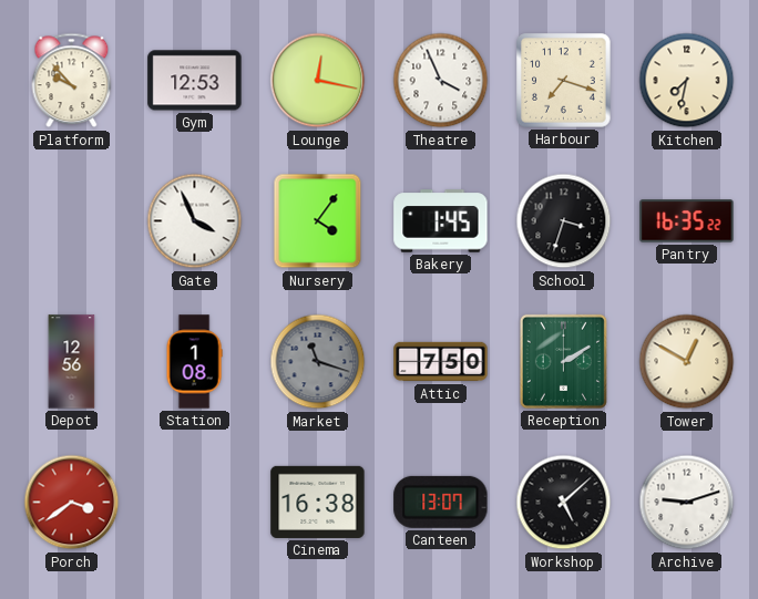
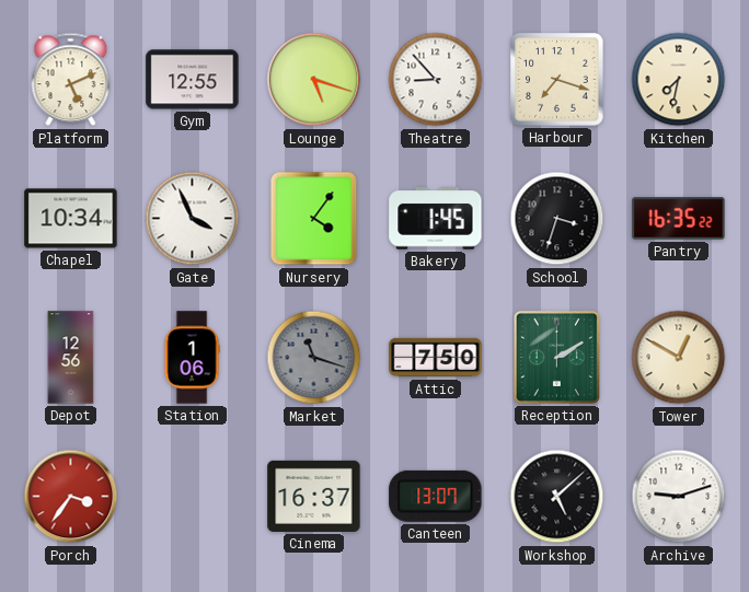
Platform: 9:53 -> 5:11 (71, 80)
Gym: 12:53 -> 12:55 (193, 80)
Lounge: 12:17 -> 5:18 (314, 80)
Theatre: 3:56 -> 8:53 (436, 80)
Chapel: none -> 10:34 (71, 219)
Station: 1:08 -> 1:06 (192, 358)
Porch: 3:39 -> 3:36 (71, 497)
Cinema: 16:38 -> 16:37 (314, 496)
